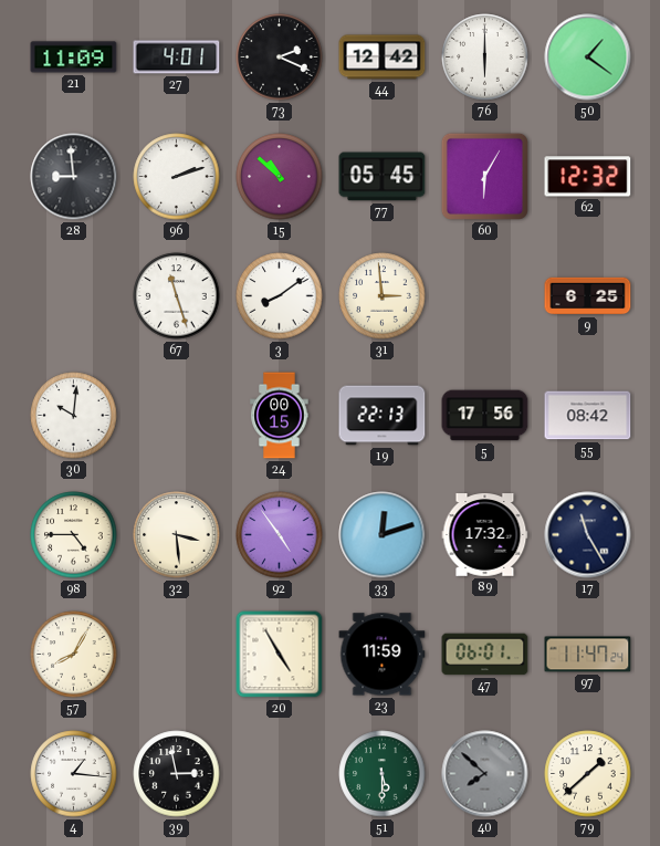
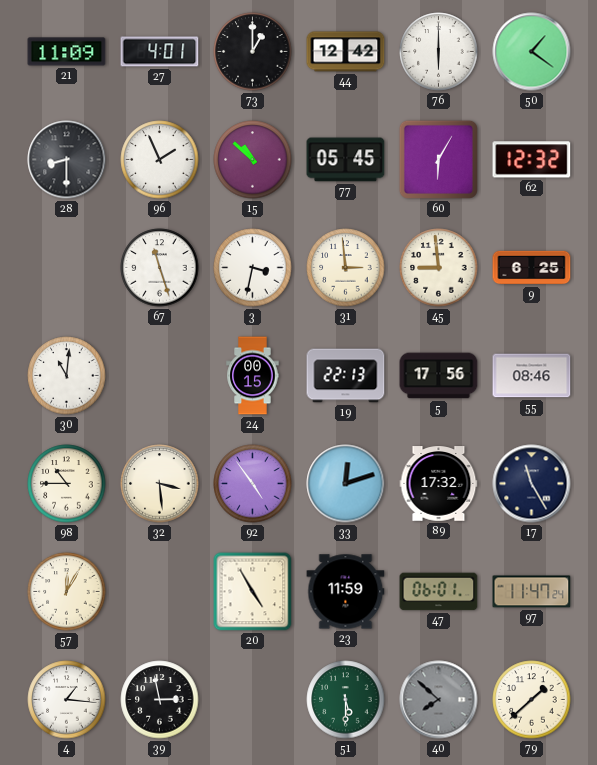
73: 2:19 -> 1:00 (253, 52)
28: 8:59 -> 8:30 (67, 160)
96: 2:12 -> 1:56 (160, 160)
3: 8:09 -> 3:32 (253, 268)
45: none -> 8:59 (439, 268)
30: 10:01 -> 11:01 (67, 376)
55: 08:42 -> 08:46 (532, 376)
98: 4:45 -> 10:45 (67, 484)
57: 8:05 -> 12:05 (67, 592)
